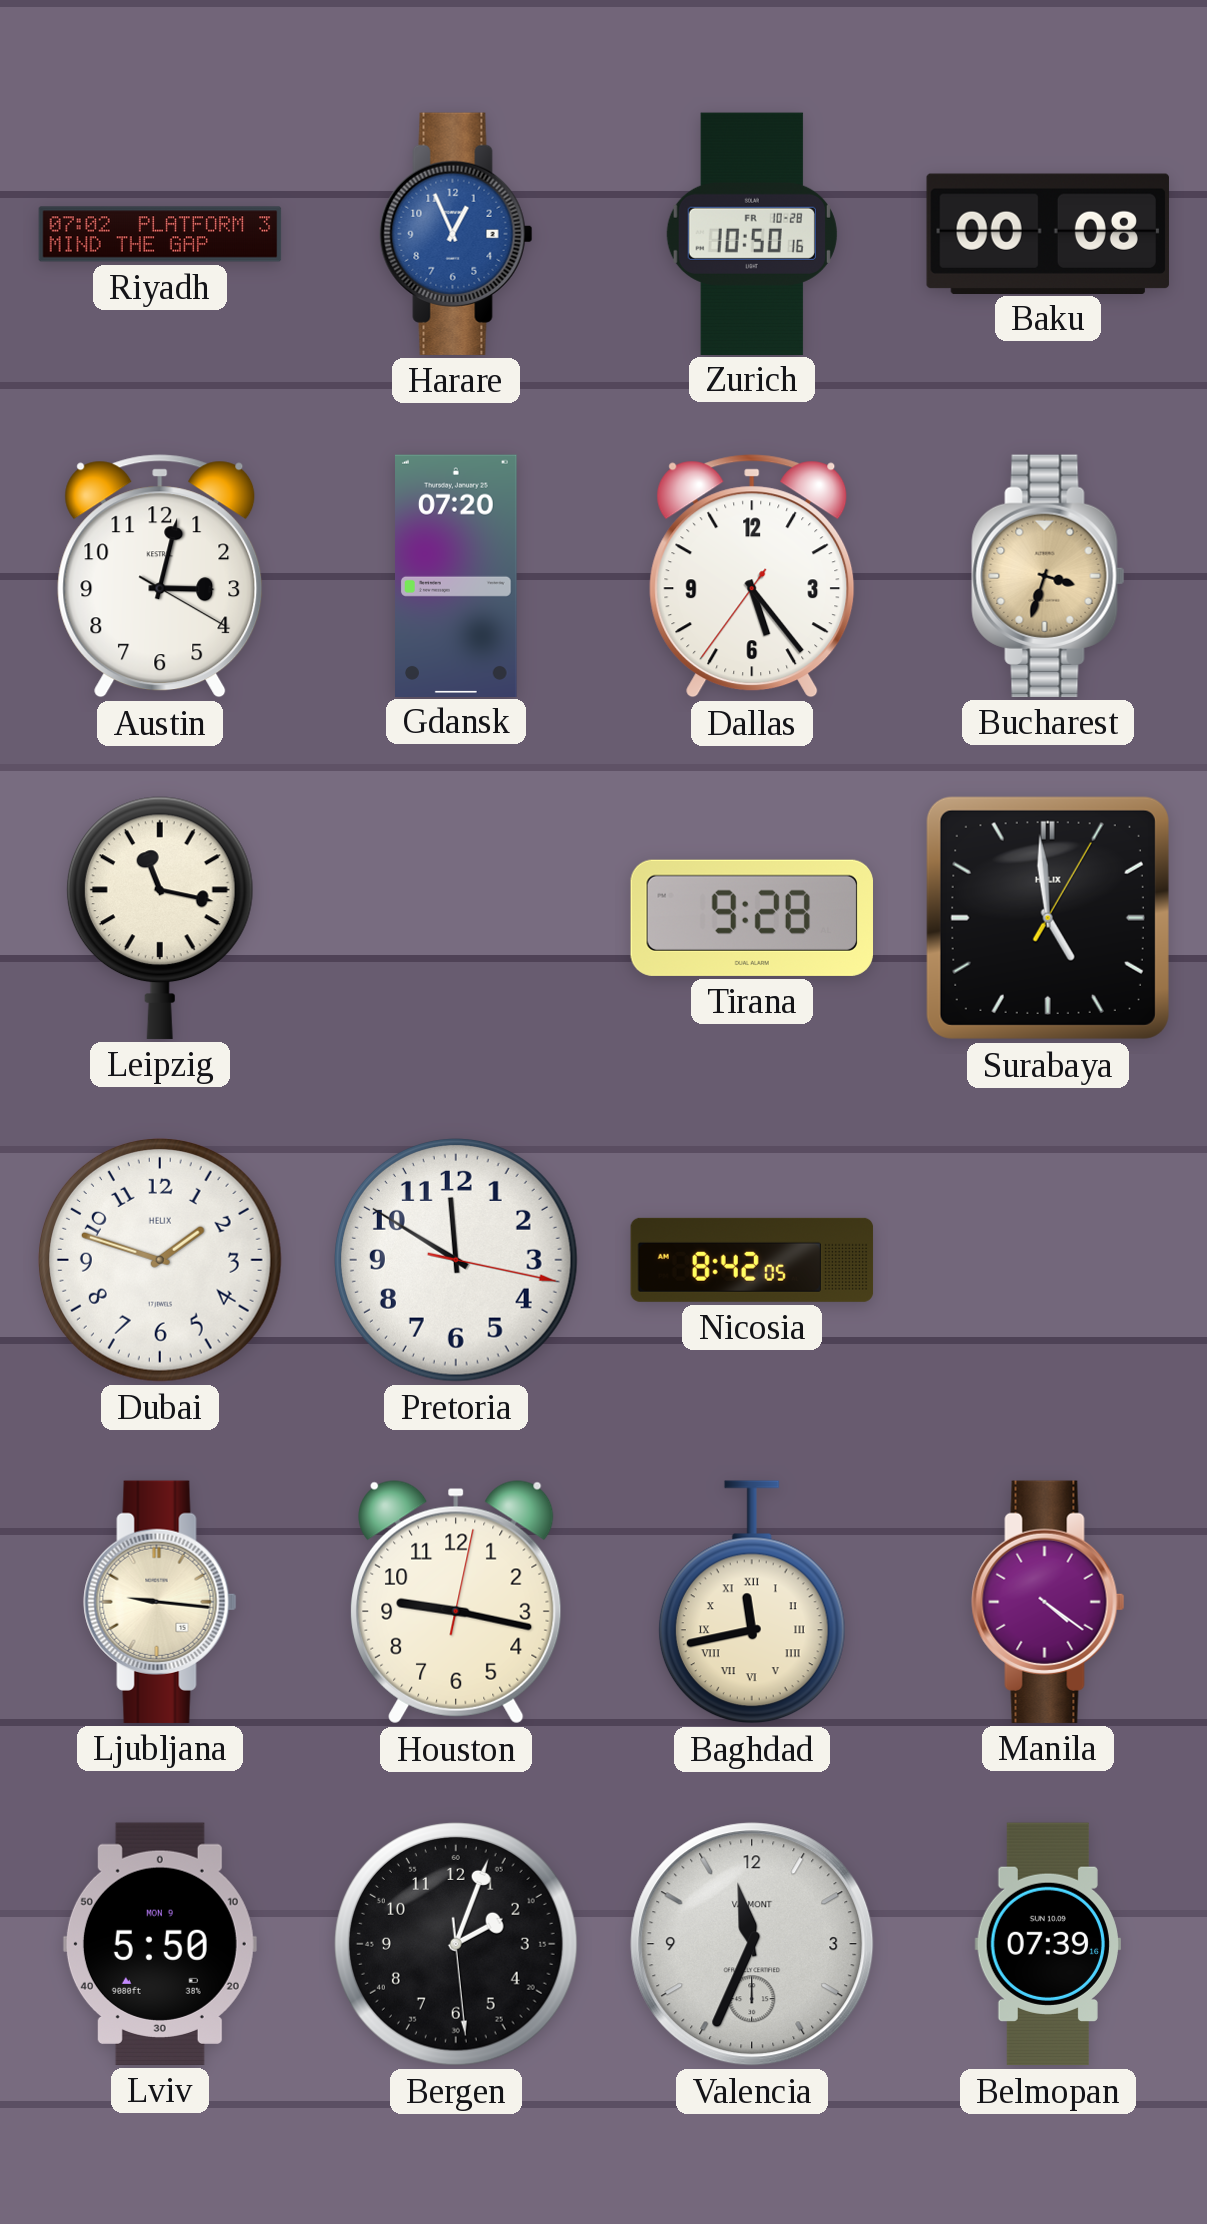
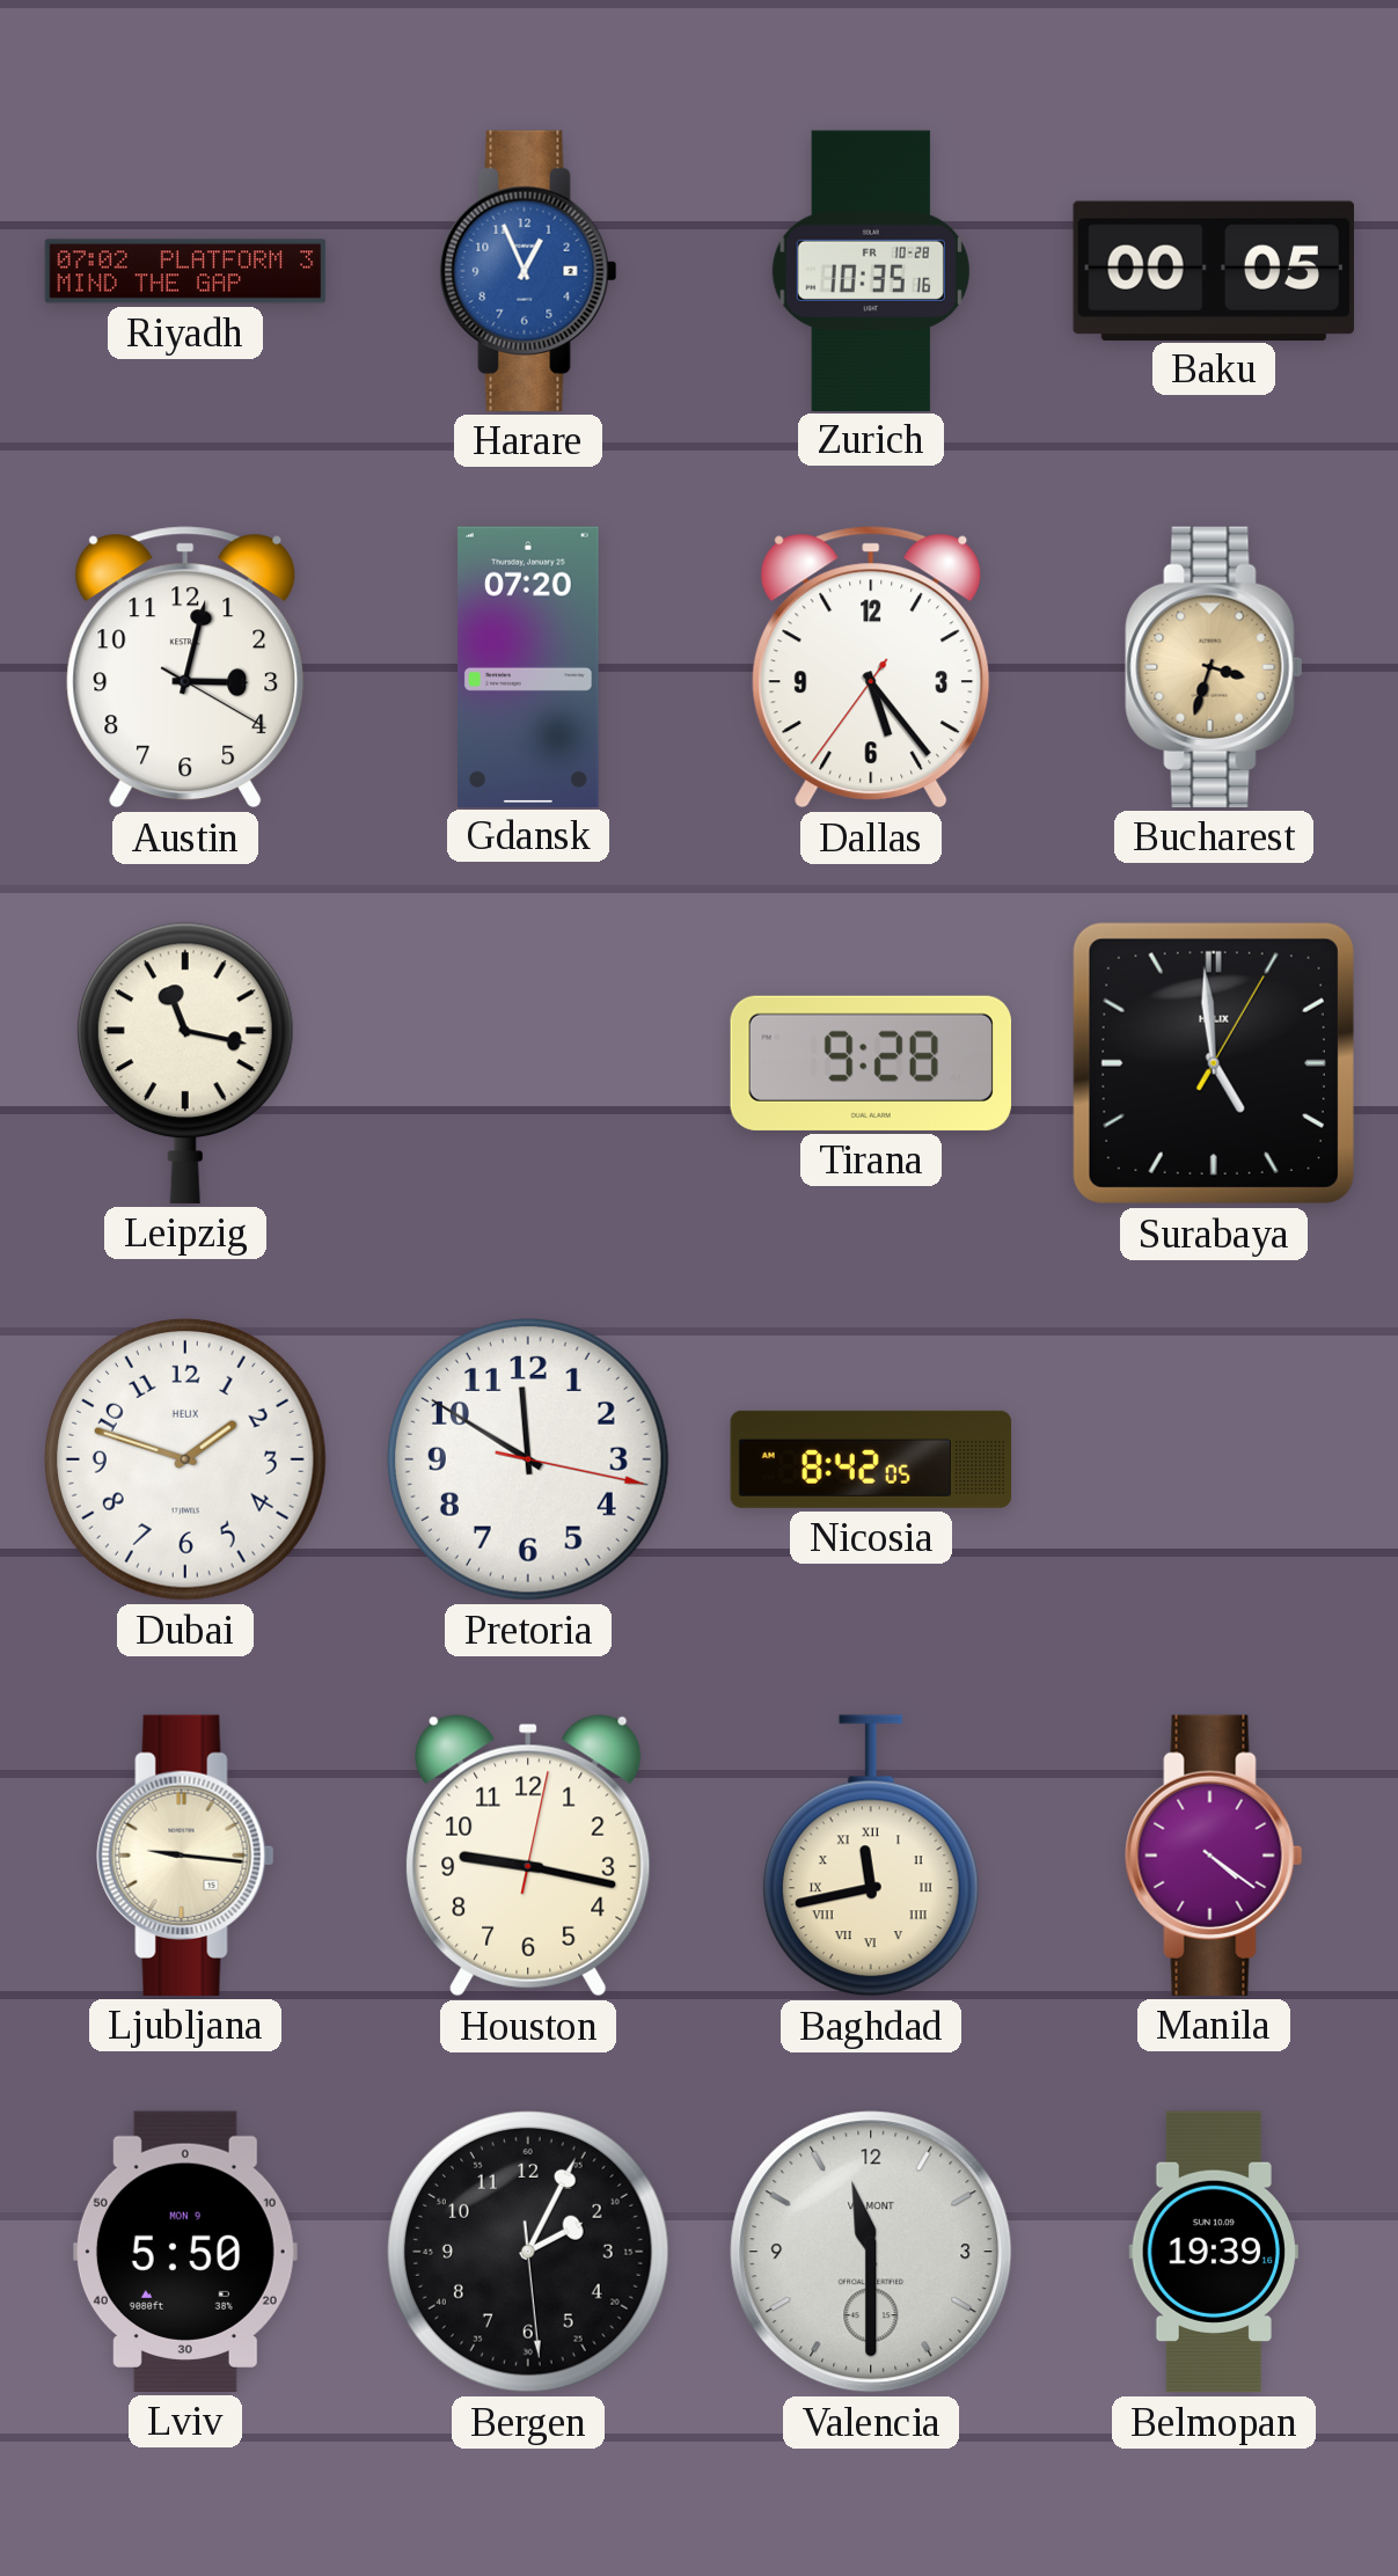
Zurich: 10:50 -> 10:35 (871, 270)
Baku: 00:08 -> 00:05 (1214, 270)
Bergen: 2:03 -> 2:04 (528, 2252)
Valencia: 11:34 -> 11:30 (871, 2252)
Belmopan: 07:39 -> 19:39 (1214, 2252)
